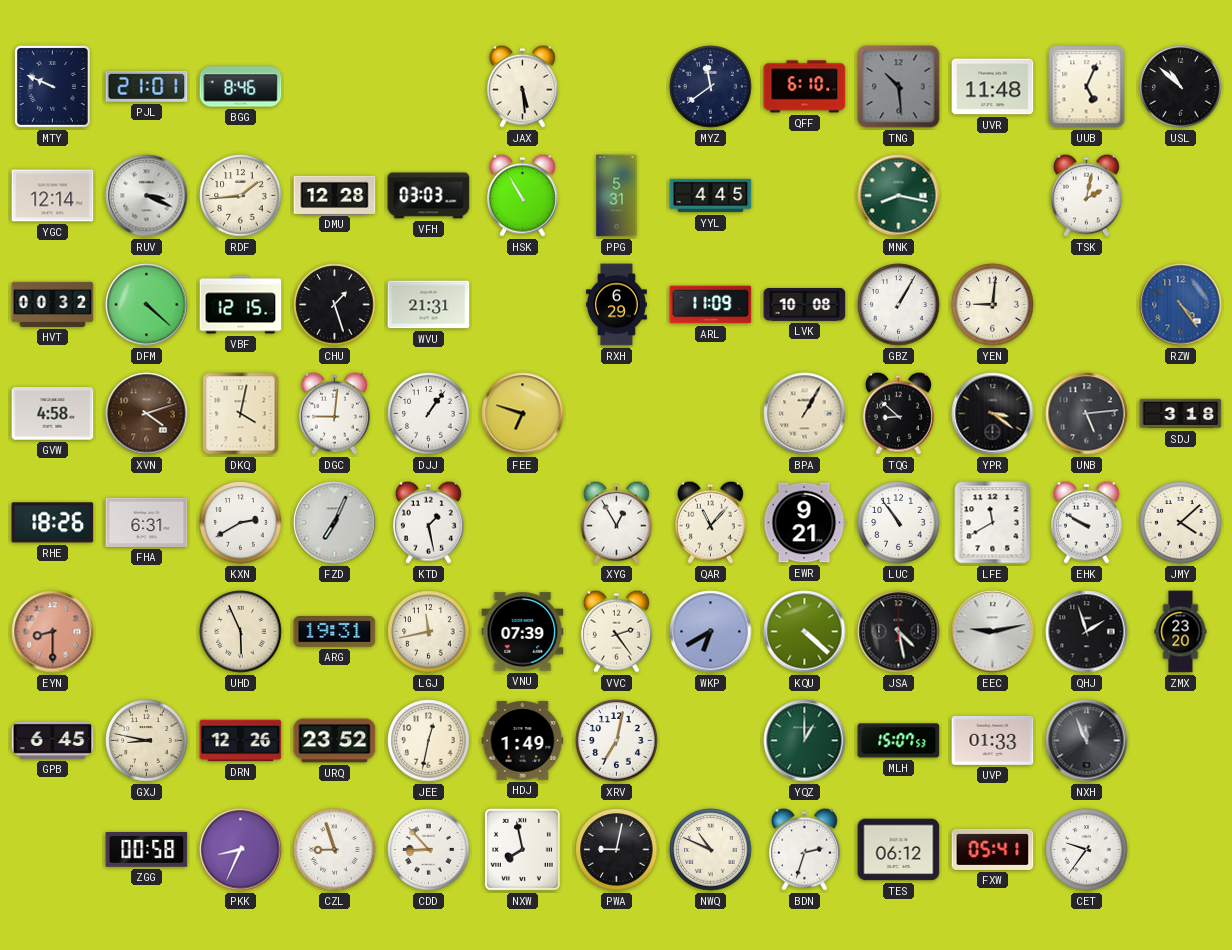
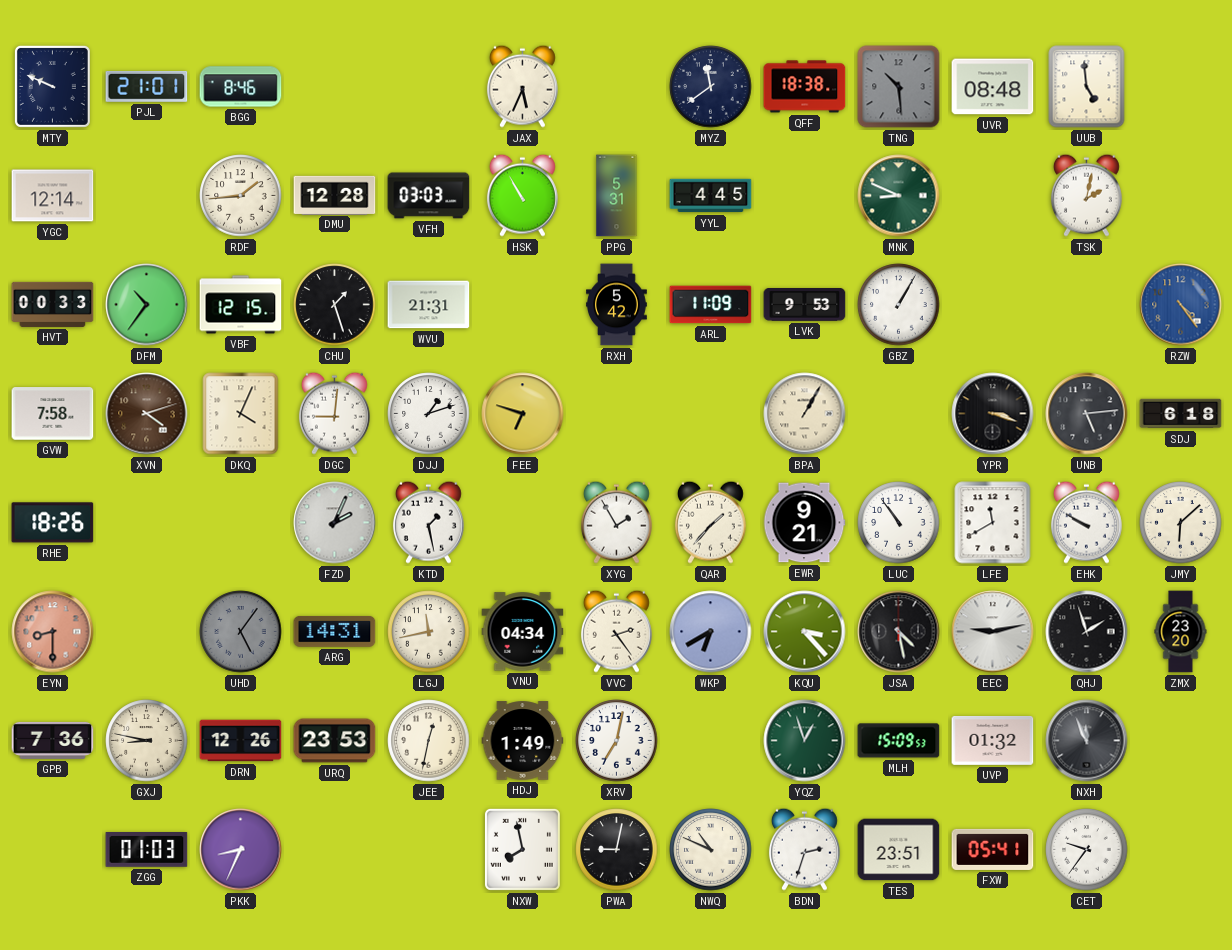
JAX: 5:29 -> 5:34 (522, 86)
QFF: 6:10 -> 18:38 (805, 87)
UVR: 11:48 -> 08:48 (993, 87)
UUB: 5:04 -> 4:59 (1087, 87)
USL: 10:52 -> none (1181, 87)
RUV: 3:19 -> none (147, 196)
MNK: 8:17 -> 8:49 (899, 196)
HVT: 00:32 -> 00:33 (53, 304)
DFM: 4:22 -> 10:36 (147, 305)
RXH: 6:29 -> 5:42 (617, 305)
LVK: 10:08 -> 9:53 (805, 305)
YEN: 9:01 -> none (993, 305)
GVW: 4:58 -> 7:58 (53, 414)
DKQ: 4:02 -> 4:04 (241, 414)
DJJ: 1:06 -> 1:12 (429, 414)
TQG: 8:52 -> none (898, 413)
YPR: 3:21 -> 3:18 (993, 414)
SDJ: 3:18 -> 6:18 (1181, 414)
FHA: 6:31 -> none (147, 522)
KXN: 2:40 -> none (241, 523)
FZD: 7:04 -> 2:04 (335, 523)
XYG: 12:55 -> 1:55 (616, 522)
QAR: 11:07 -> 1:37 (710, 522)
JMY: 4:08 -> 6:08 (1181, 523)
UHD: 5:56 -> 5:06 (241, 632)
UHD dial: cream -> grey (241, 632)
ARG: 19:31 -> 14:31 (335, 632)
VNU: 07:39 -> 04:34 (523, 632)
KQU: 4:22 -> 3:23 (805, 632)
GPB: 6:45 -> 7:36 (53, 740)
URQ: 23:52 -> 23:53 (335, 741)
YQZ: 1:00 -> 12:57 (805, 741)
MLH: 15:07 -> 15:09 (899, 741)
UVP: 01:33 -> 01:32 (993, 740)
ZGG: 00:58 -> 01:03 (147, 850)
CZL: 8:57 -> none (335, 850)
CDD: 8:53 -> none (429, 850)
TES: 06:12 -> 23:51 (899, 850)
